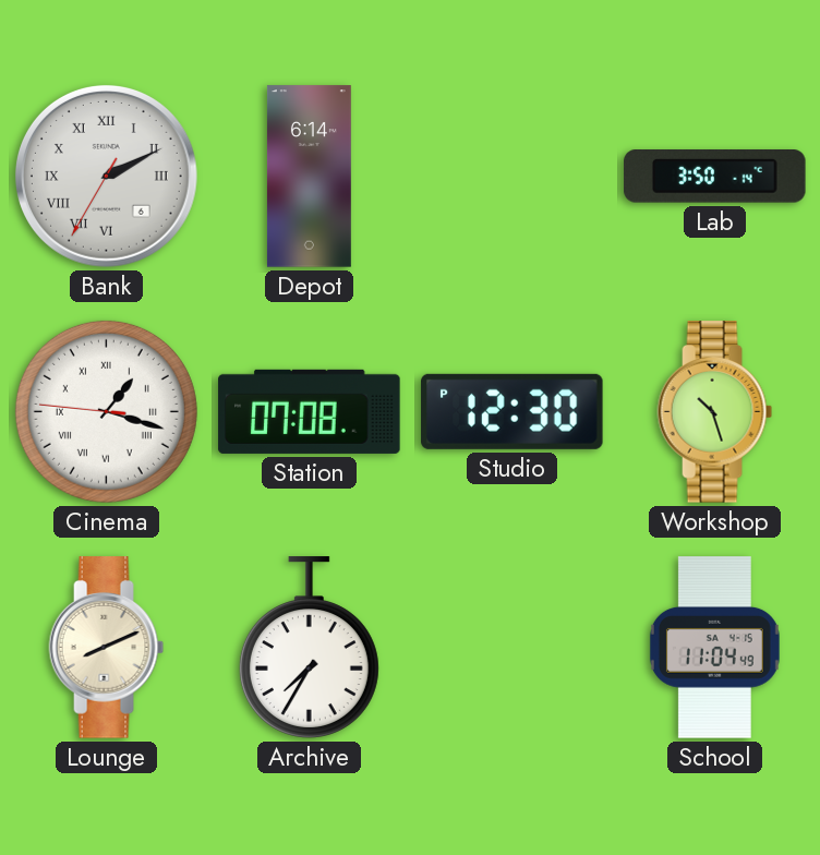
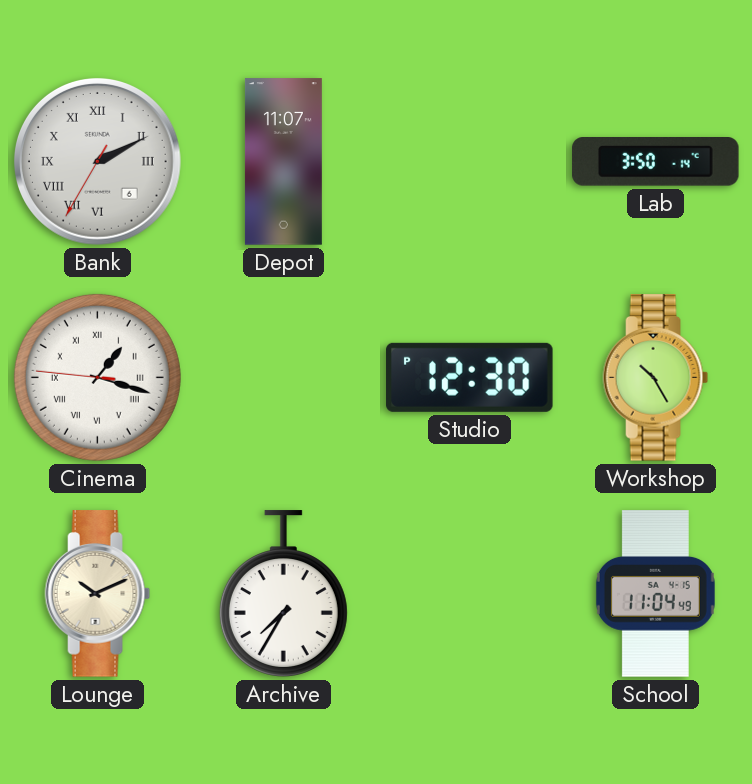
Depot: 6:14 -> 11:07 (283, 162)
Station: 07:08 -> none (310, 411)
Workshop: 10:27 -> 10:25 (656, 378)
Lounge: 8:11 -> 10:11 (98, 594)
